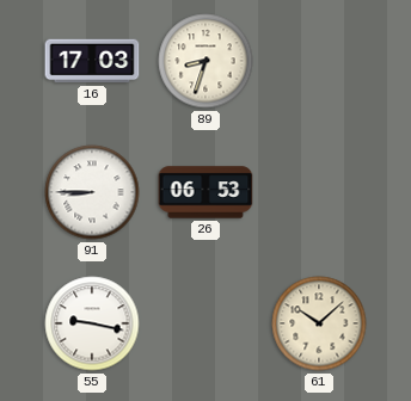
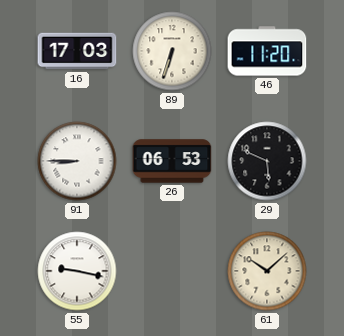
89: 8:33 -> 6:33 (172, 51)
46: none -> 11:20 (267, 51)
29: none -> 5:49 (267, 161)
